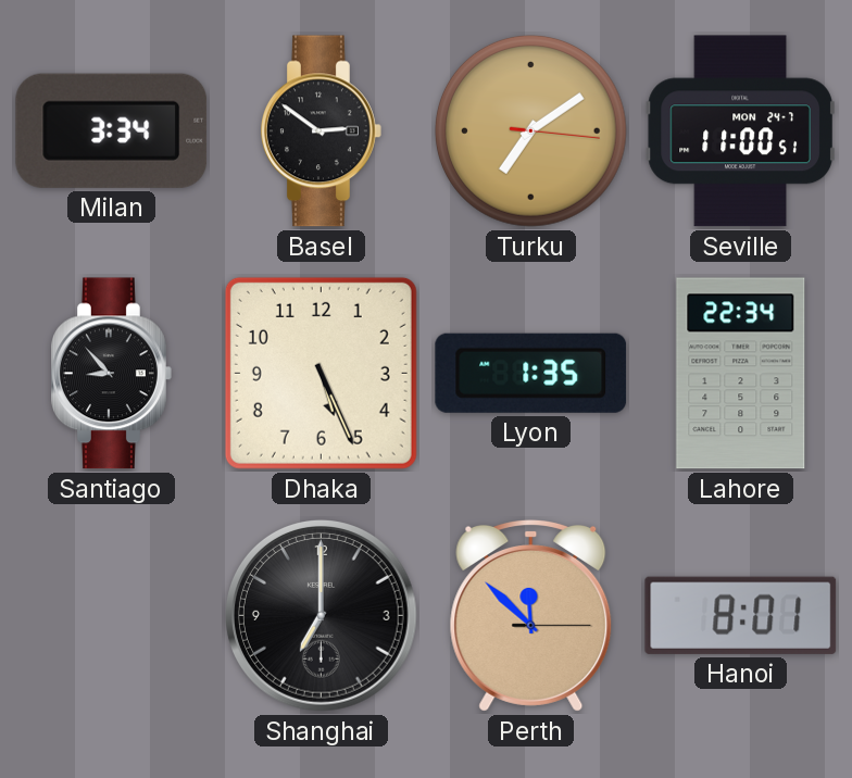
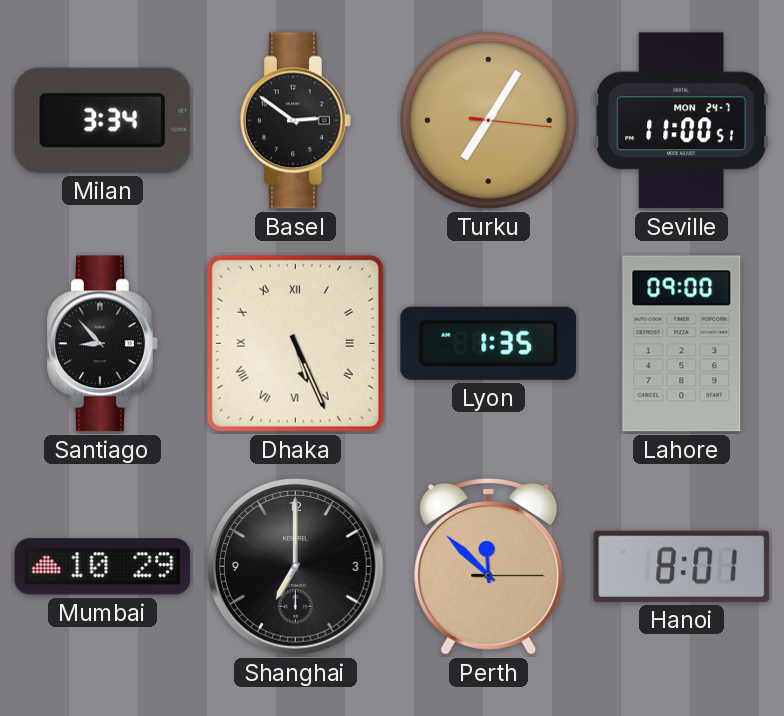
Turku: 7:09 -> 7:05 (489, 121)
Dhaka numerals: Arabic -> Roman (295, 343)
Lahore: 22:34 -> 09:00 (682, 344)
Mumbai: none -> 10:29 (103, 567)
